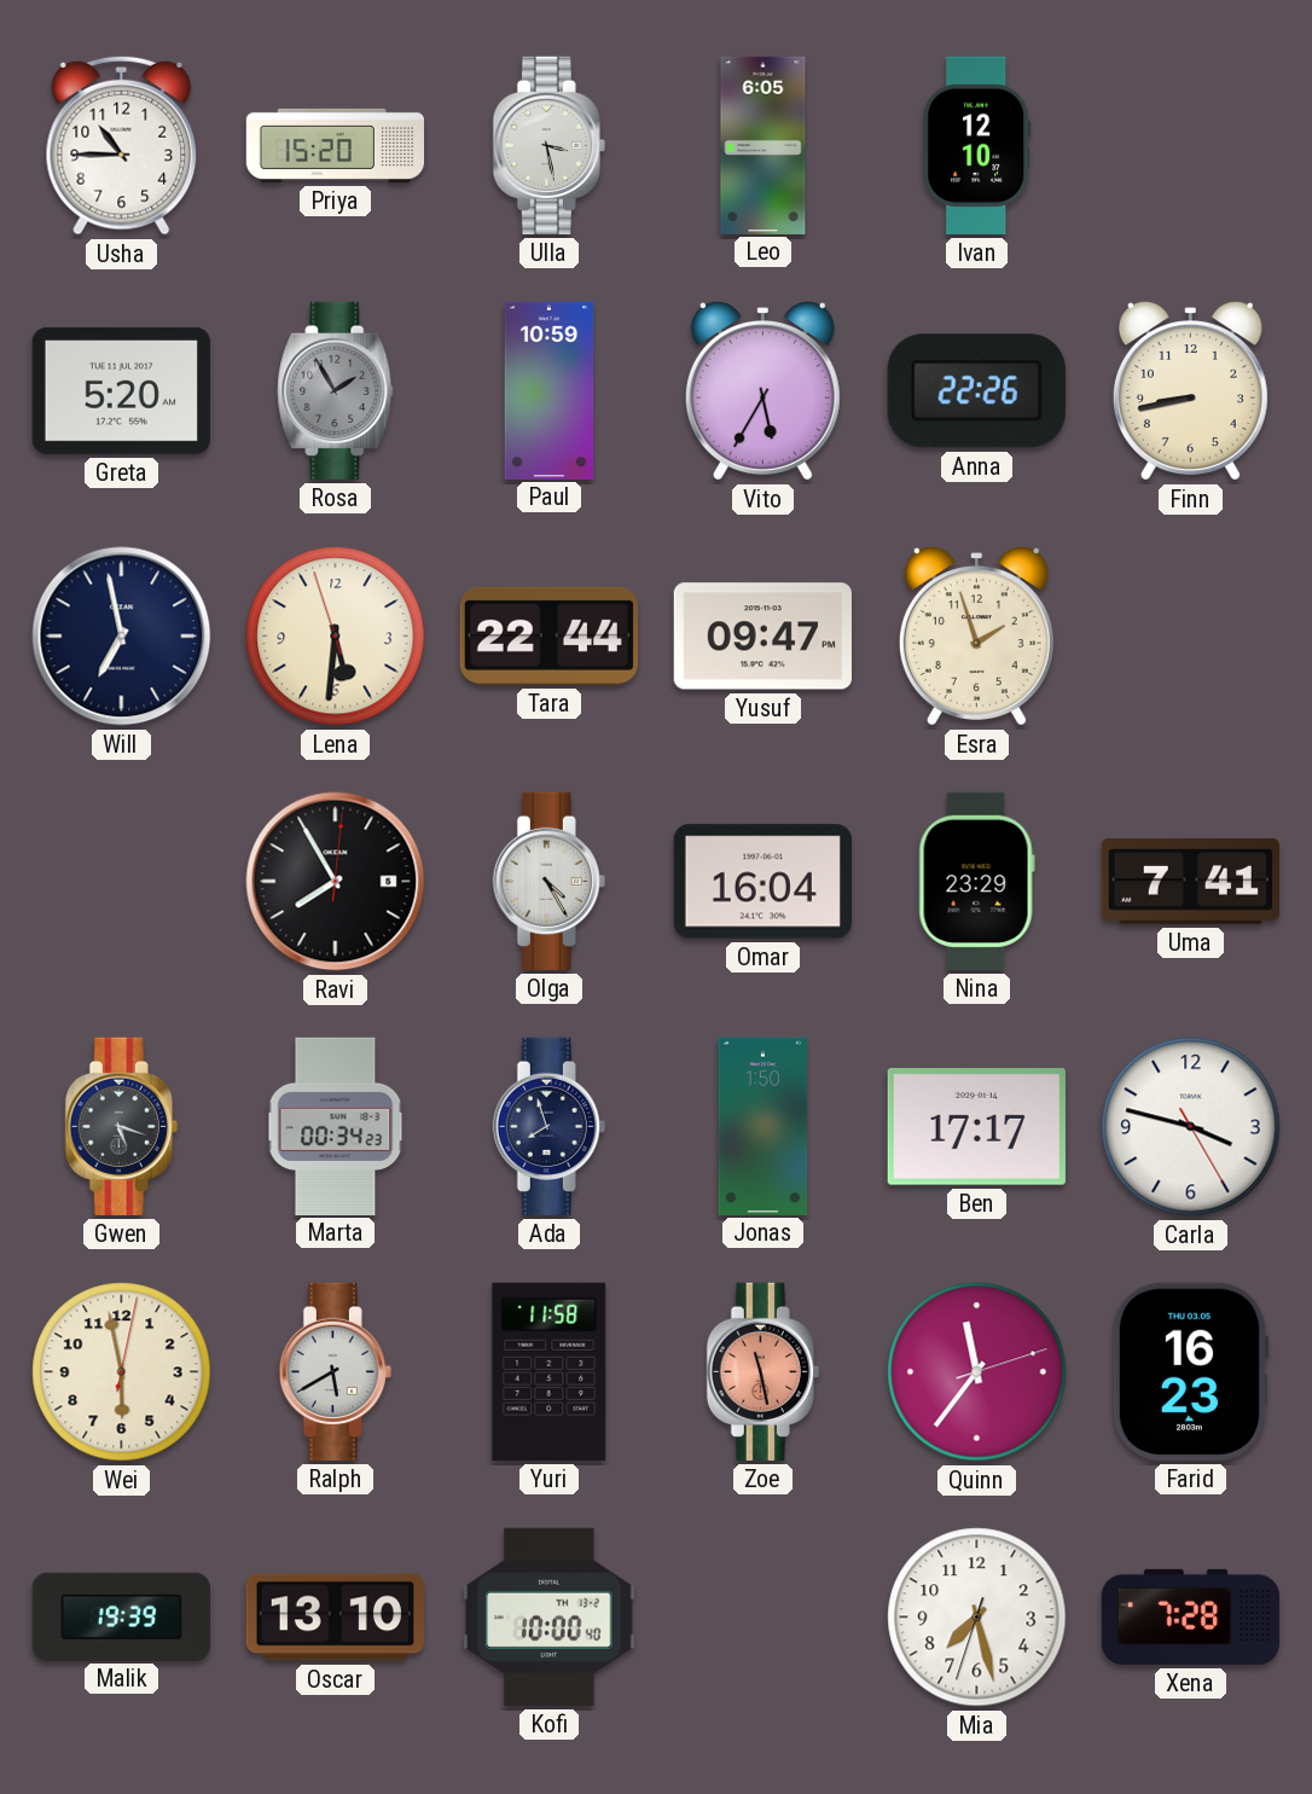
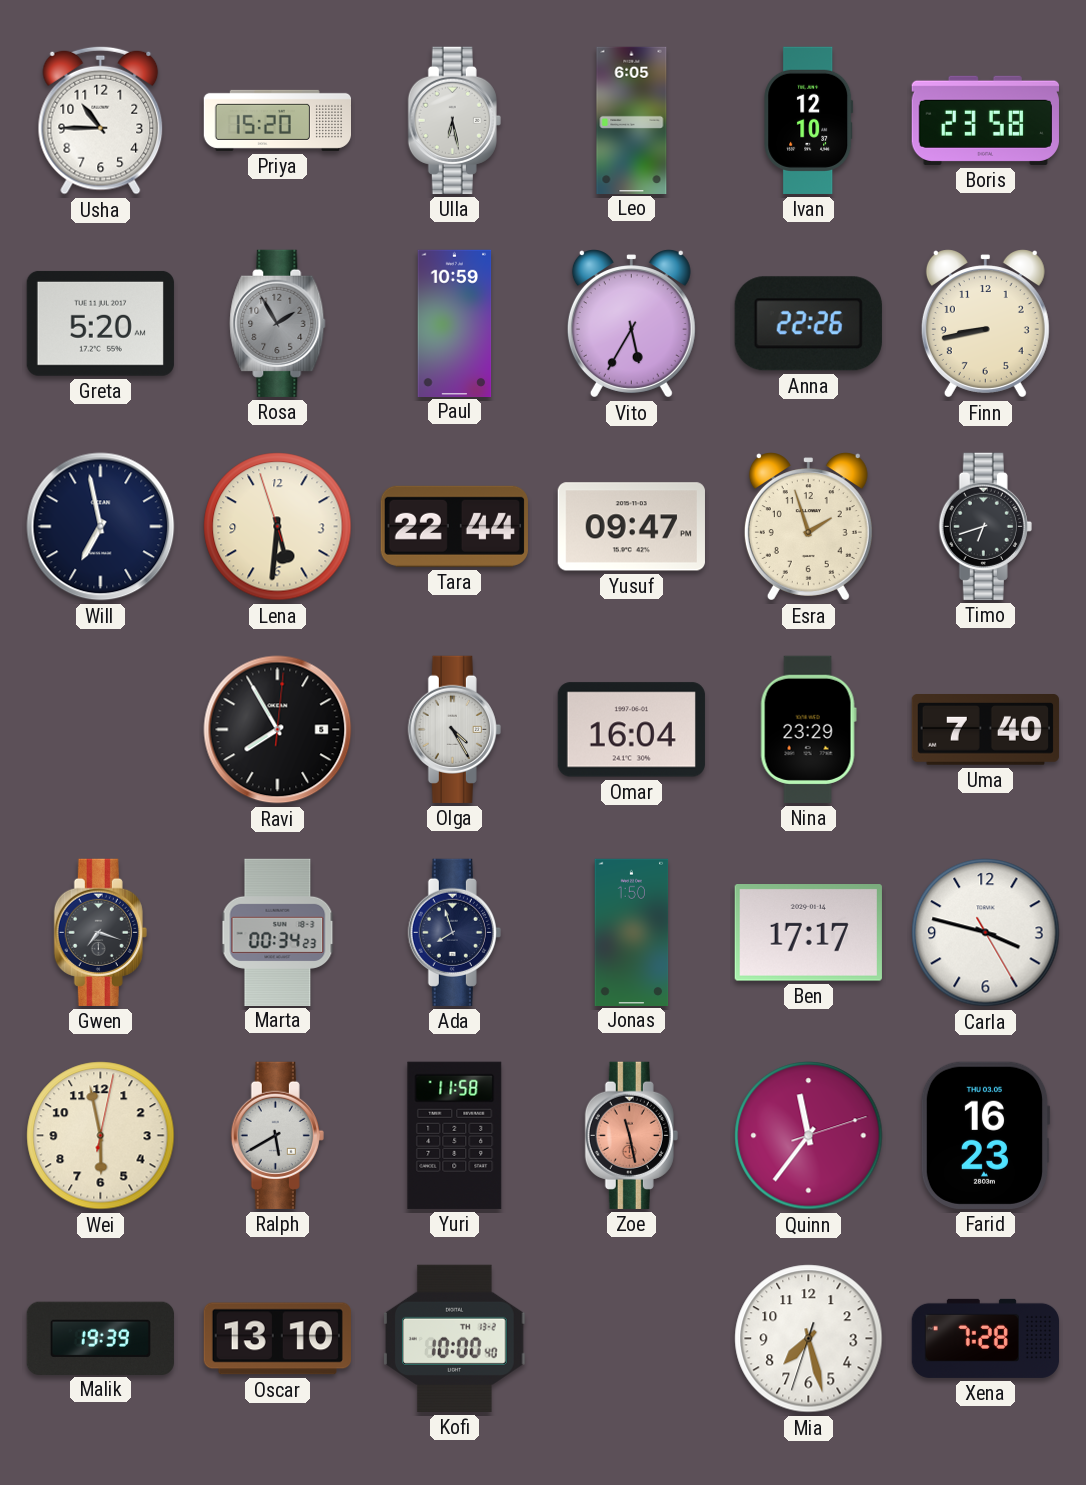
Ulla: 3:28 -> 6:28 (454, 120)
Boris: none -> 23:58 (985, 120)
Timo: none -> 6:42 (985, 526)
Uma: 7:41 -> 7:40 (985, 730)
Gwen: 5:18 -> 7:18 (100, 932)
